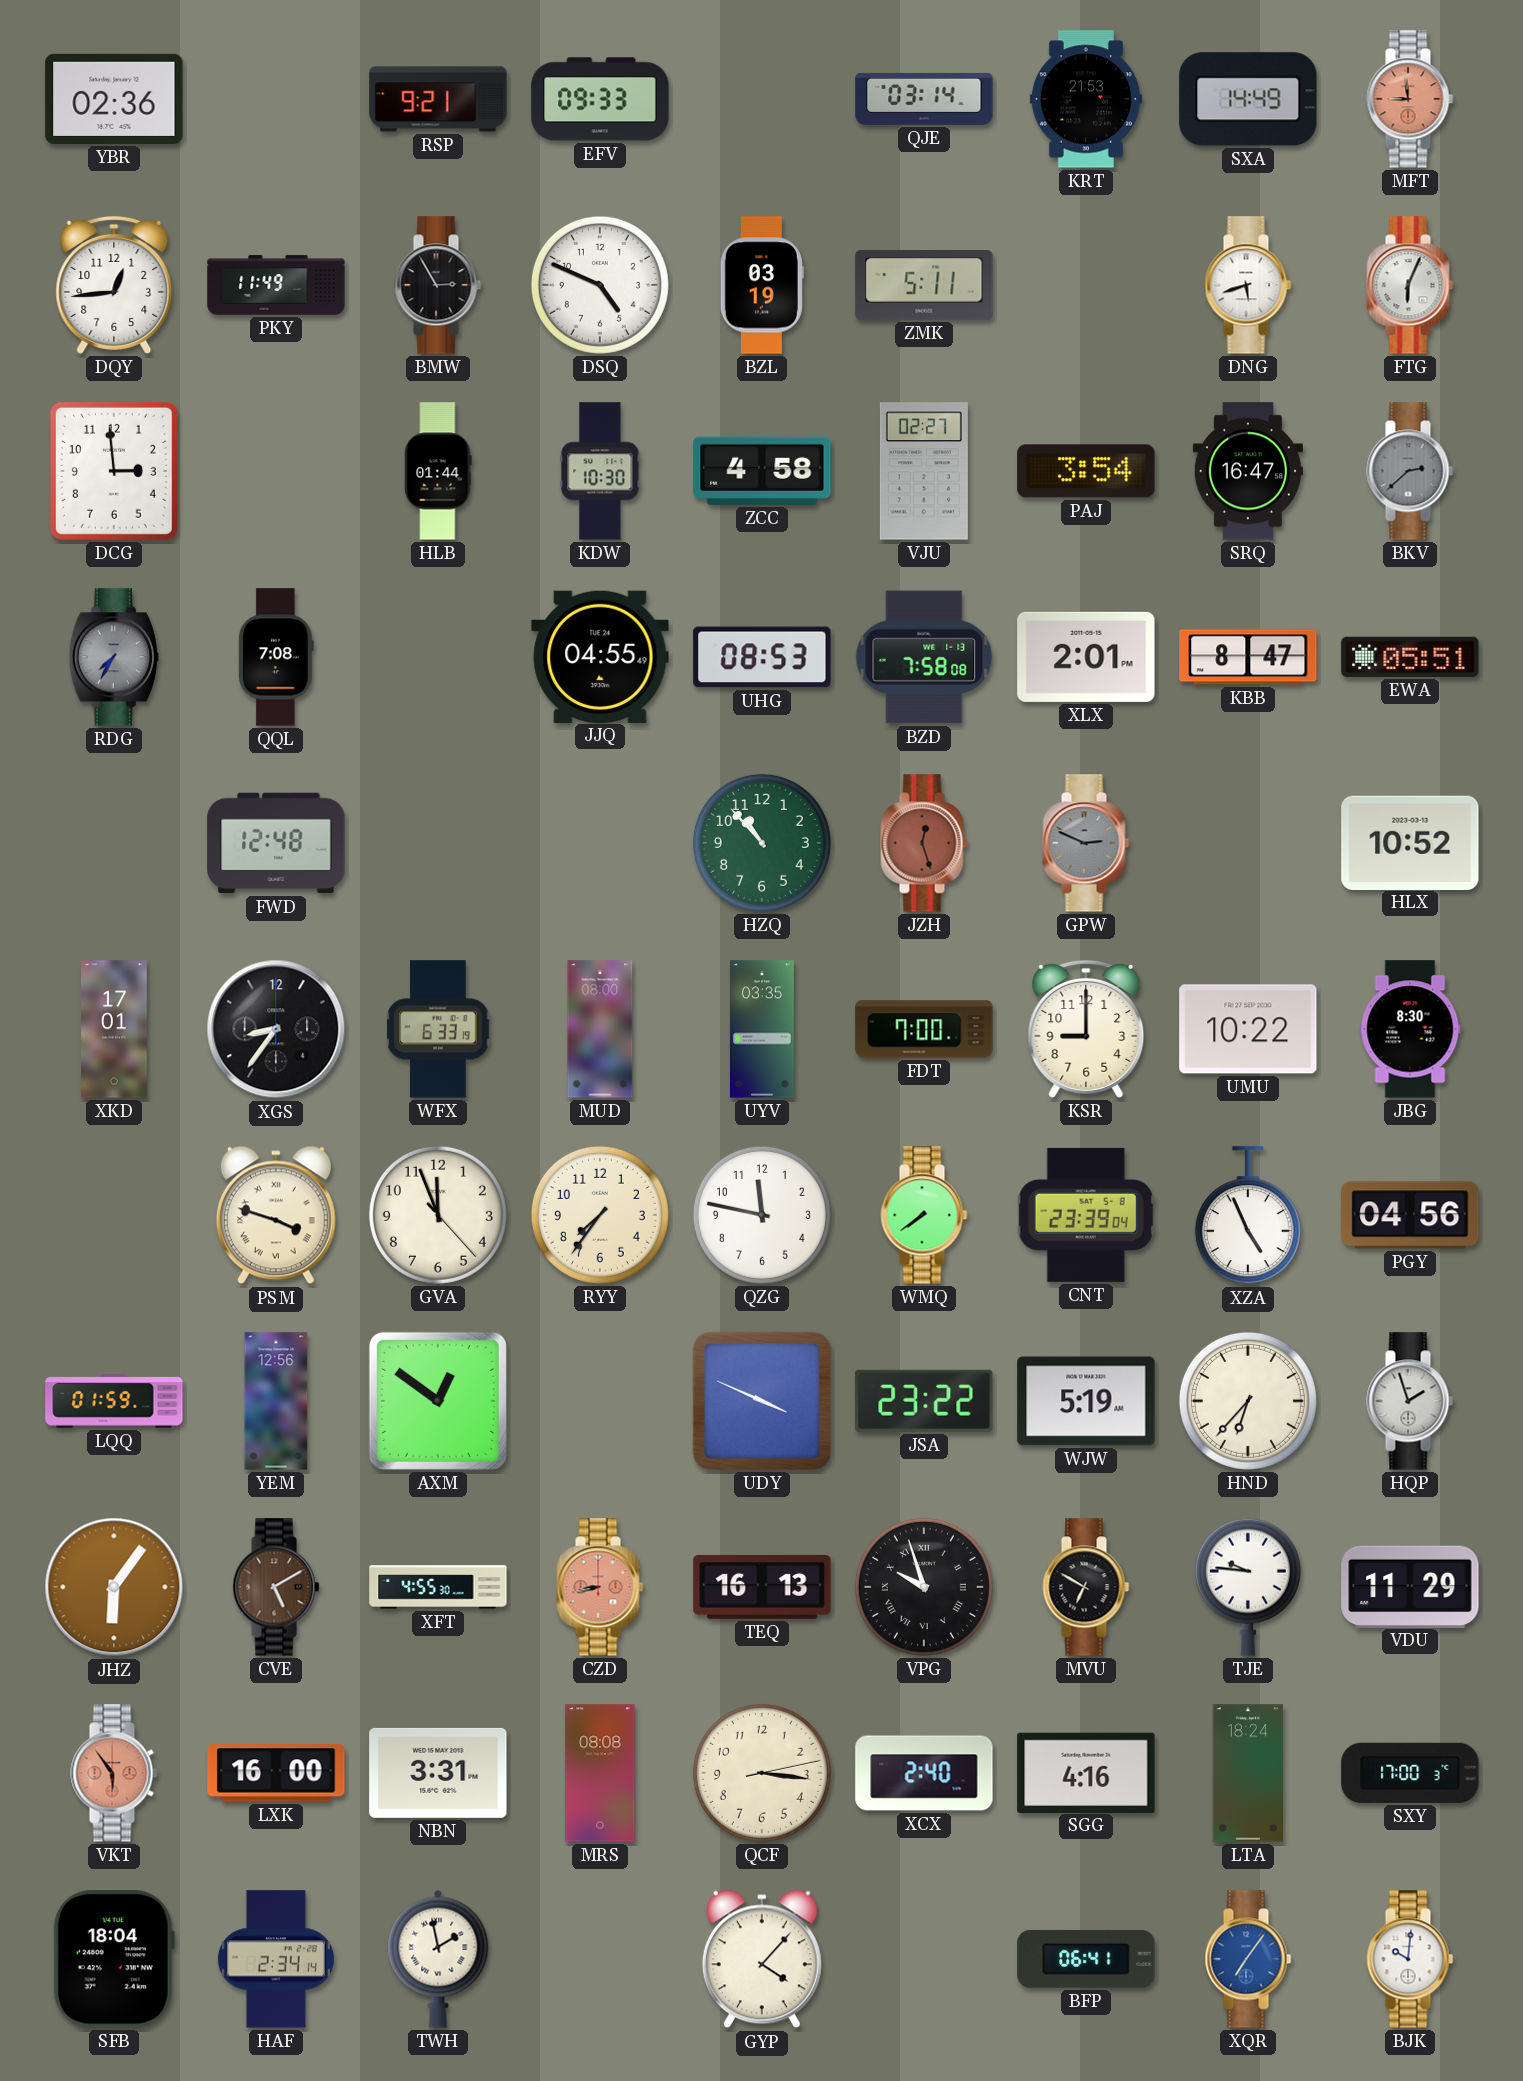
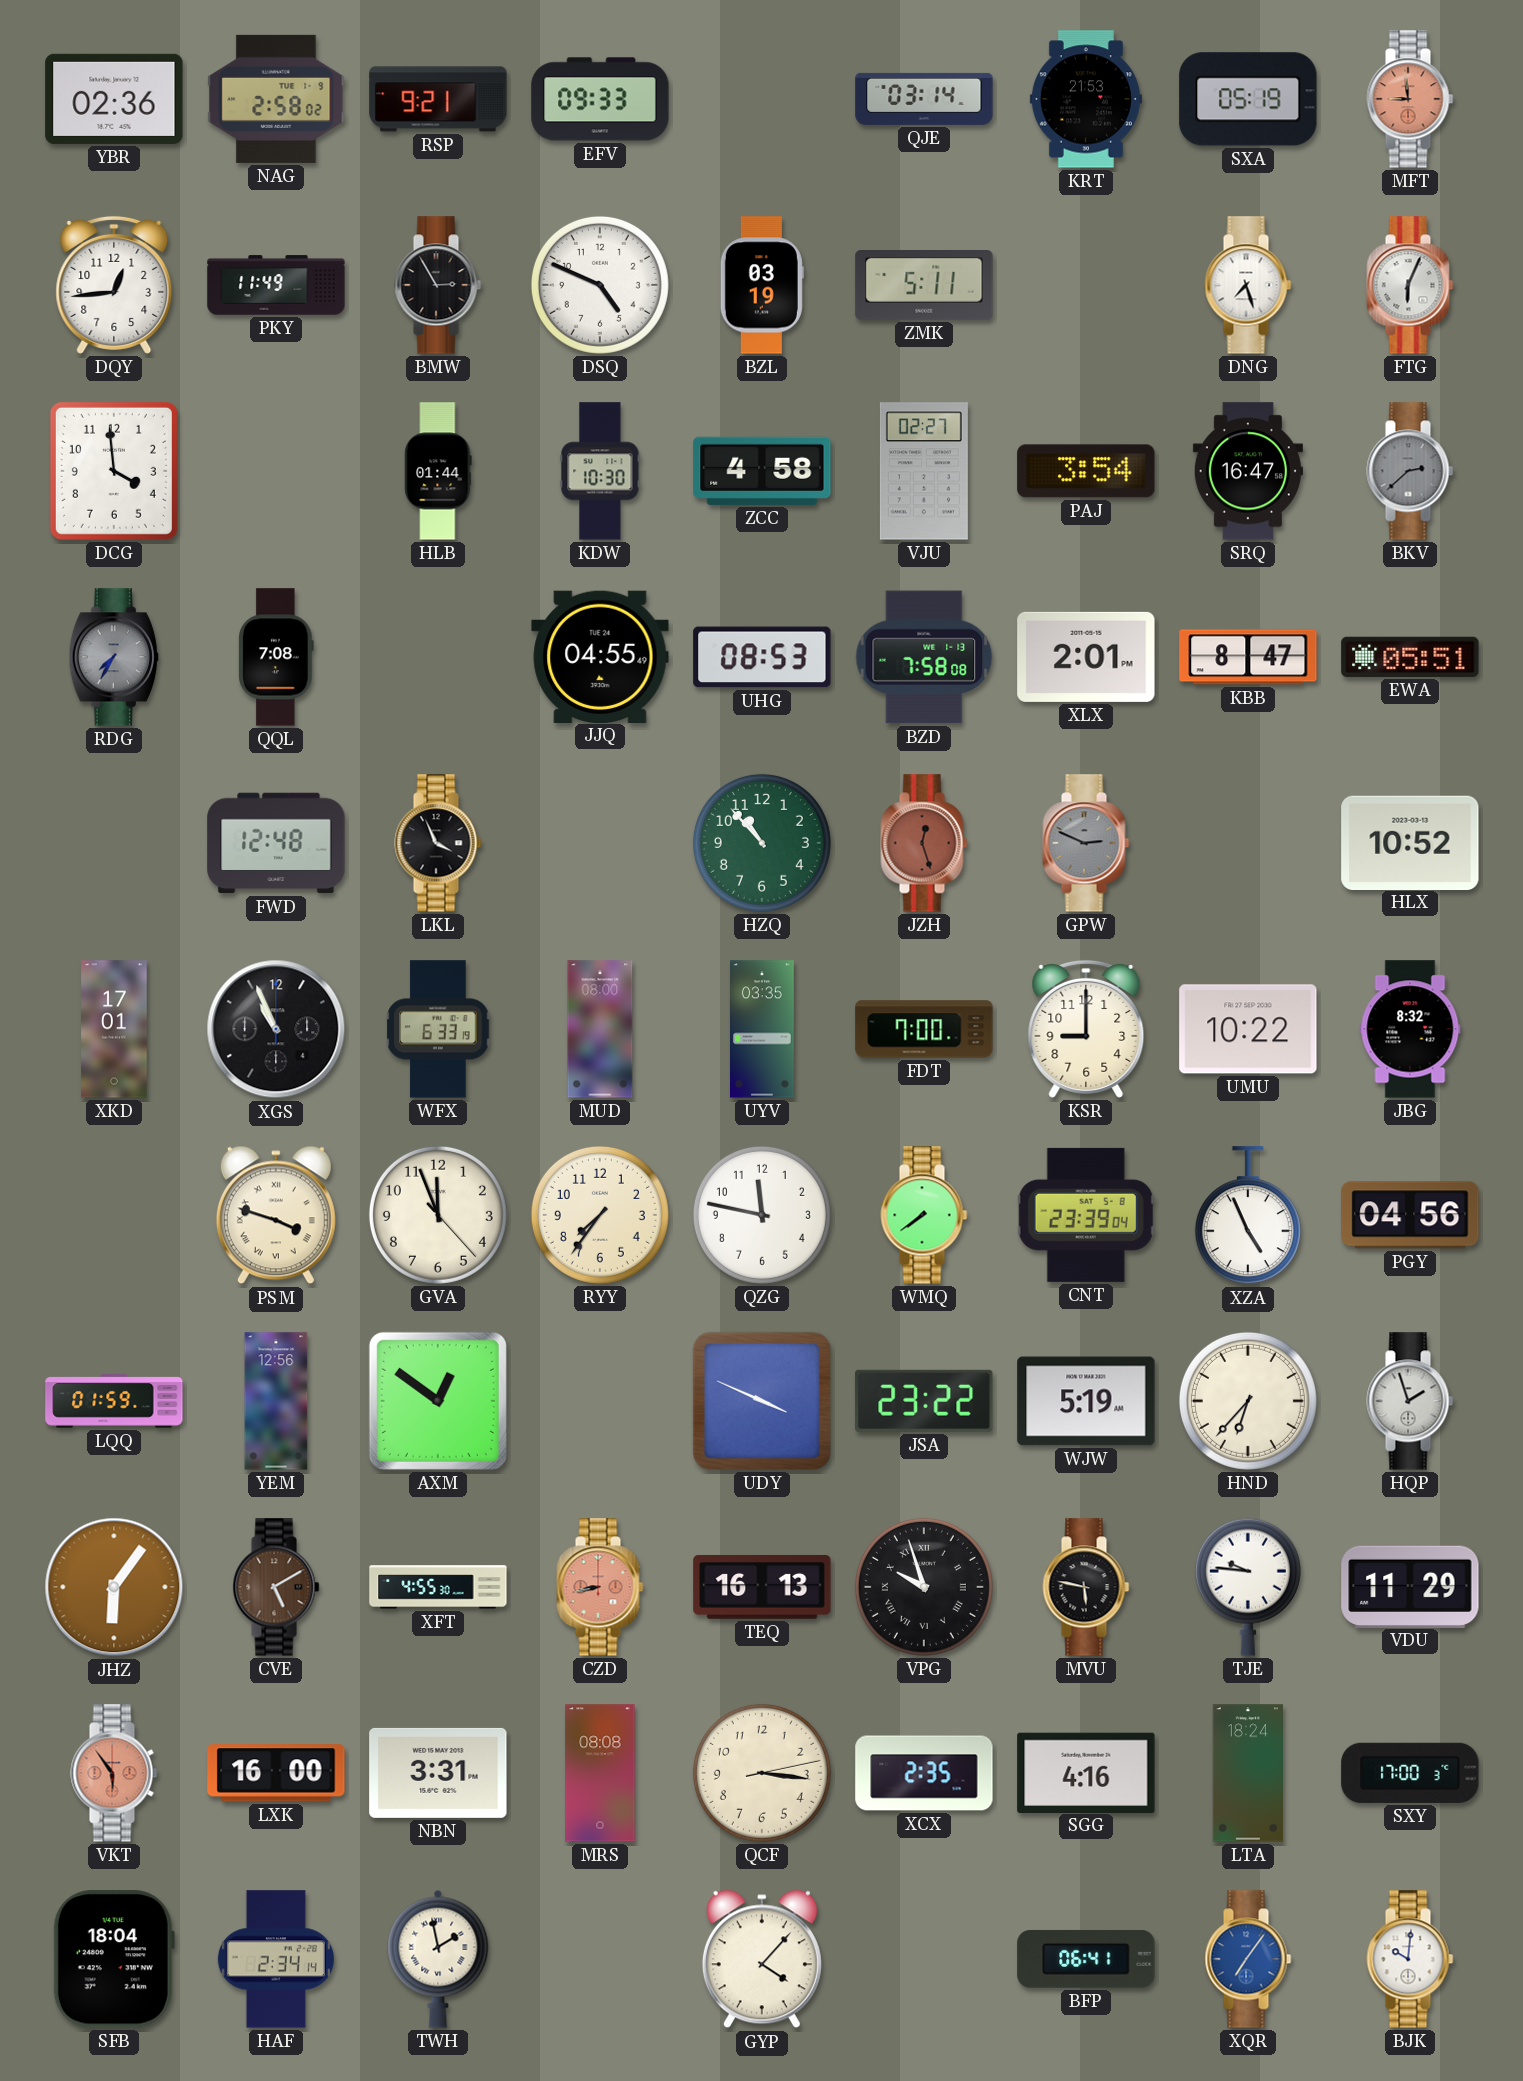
NAG: none -> 2:58 (276, 99)
SXA: 14:49 -> 05:19 (1248, 99)
DNG: 5:42 -> 7:27 (1248, 285)
DCG: 2:59 -> 3:59 (114, 471)
LKL: none -> 3:56 (438, 843)
XGS: 8:36 -> 10:56 (276, 1029)
JBG: 8:30 -> 8:32 (1410, 1029)
MVU: 6:50 -> 5:47 (1086, 1587)
XCX: 2:40 -> 2:35 (924, 1773)
